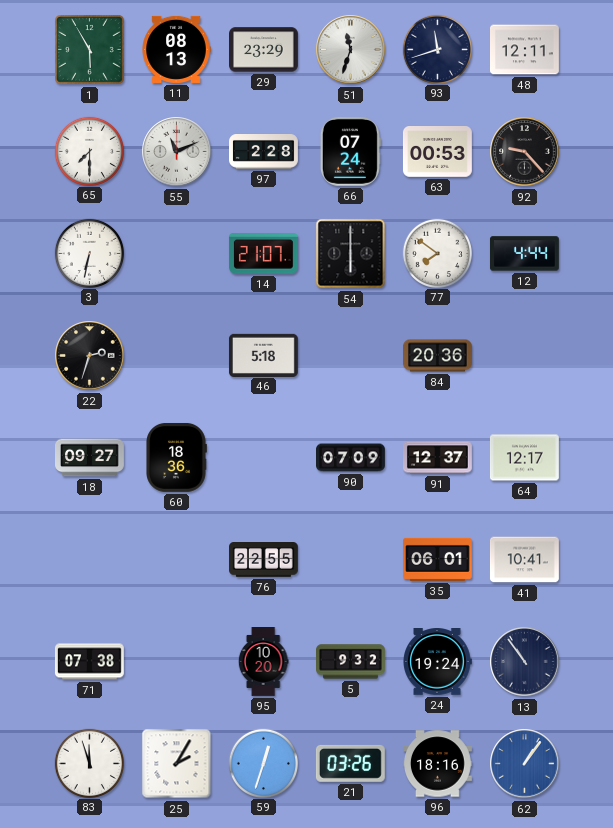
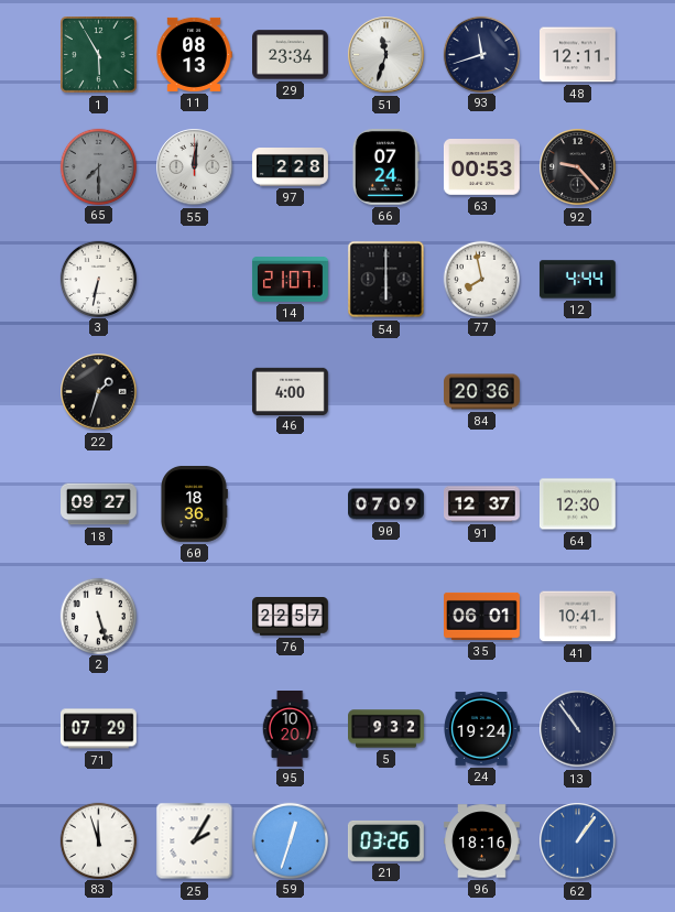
29: 23:29 -> 23:34 (291, 55)
65 dial: white -> grey (98, 166)
55: 11:11 -> 12:01 (195, 167)
77: 7:51 -> 7:58 (481, 279)
22: 2:33 -> 1:33 (99, 392)
46: 5:18 -> 4:00 (291, 391)
64: 12:17 -> 12:30 (577, 504)
2: none -> 5:27 (98, 616)
76: 22:55 -> 22:57 (291, 617)
71: 07:38 -> 07:29 (98, 729)
